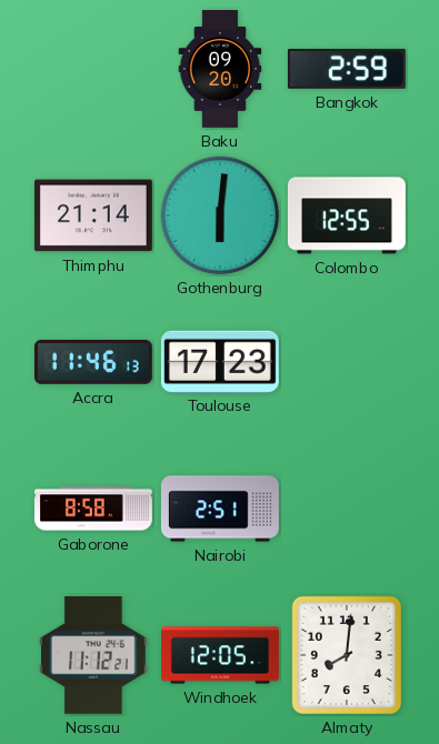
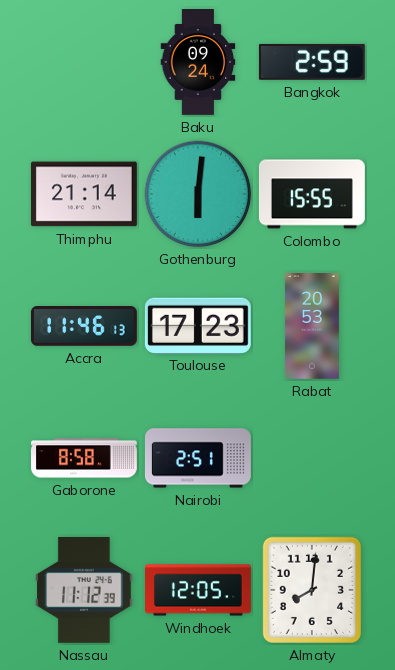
Baku: 09:20 -> 09:24 (198, 63)
Colombo: 12:55 -> 15:55 (312, 194)
Rabat: none -> 20:53 (312, 327)
Nassau: 11:12:21 -> 11:12:39 (85, 590)
